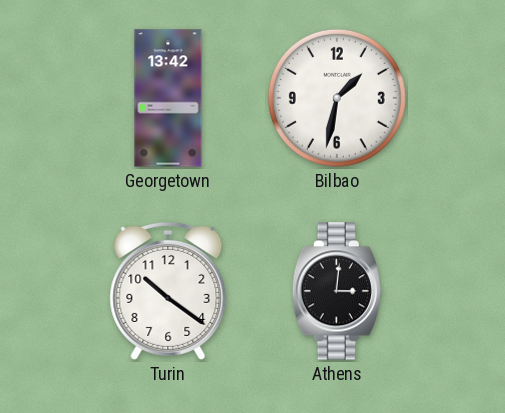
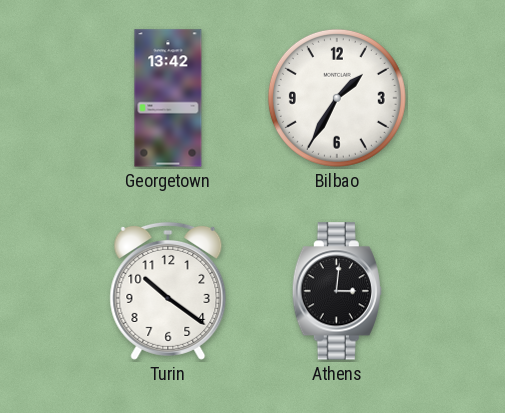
Bilbao: 1:32 -> 1:35 (337, 98)
